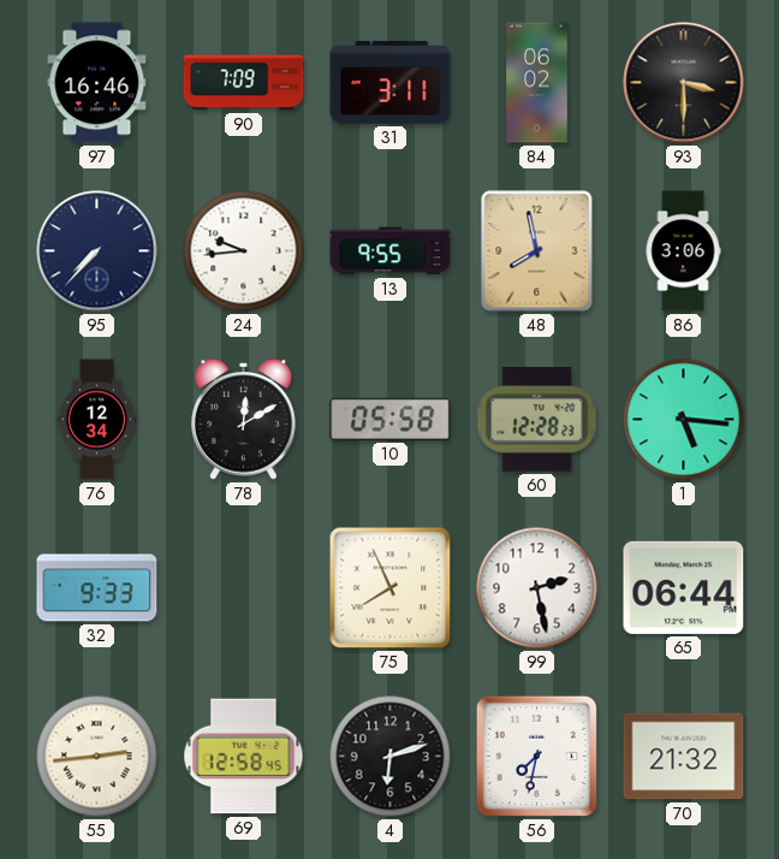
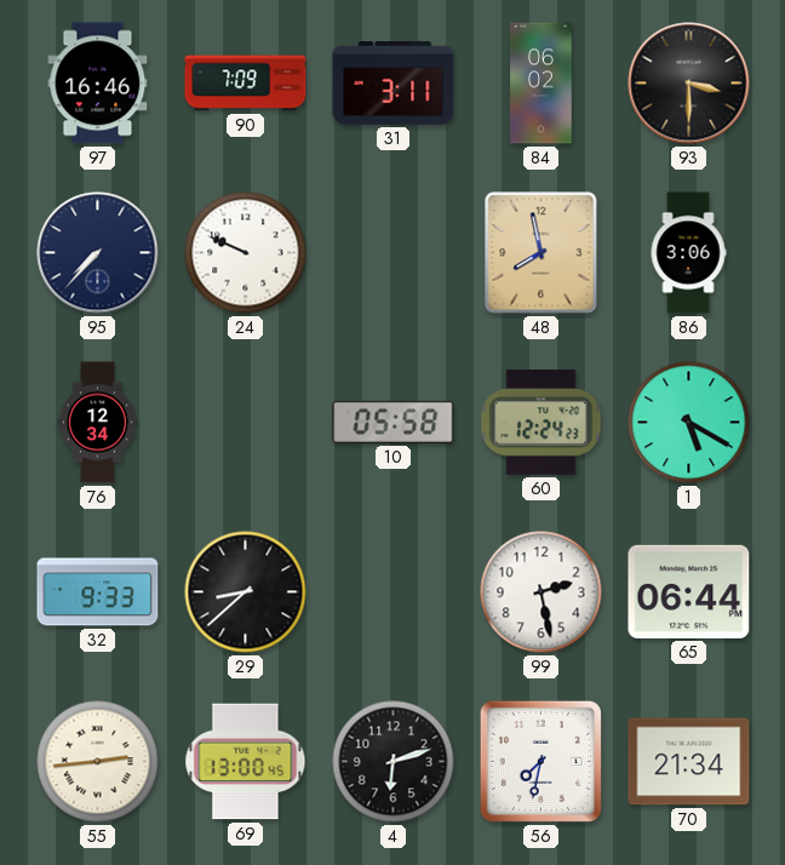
24: 9:44 -> 9:49 (246, 253)
13: 9:55 -> none (391, 251)
78: 12:10 -> none (244, 420)
60: 12:28 -> 12:24 (542, 423)
1: 5:16 -> 5:20 (689, 423)
29: none -> 8:38 (246, 592)
75: 7:56 -> none (391, 588)
69: 12:58 -> 13:00 (246, 762)
70: 21:32 -> 21:34 (689, 762)
